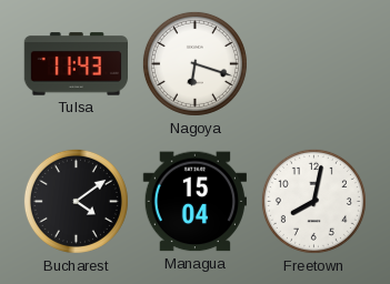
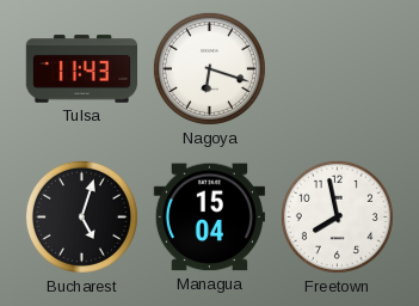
Bucharest: 4:09 -> 5:03 (81, 216)
Freetown: 8:02 -> 7:58 (337, 216)
